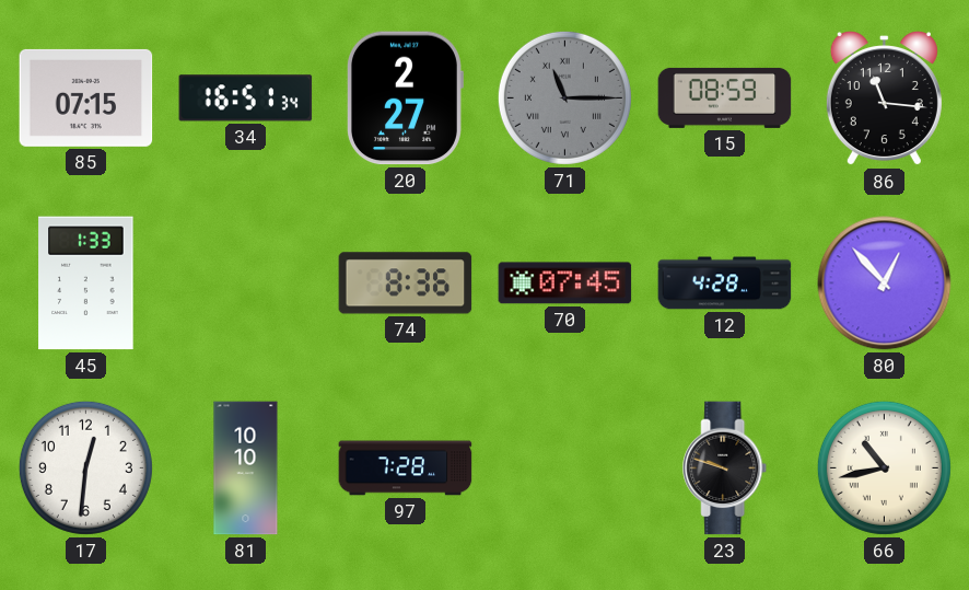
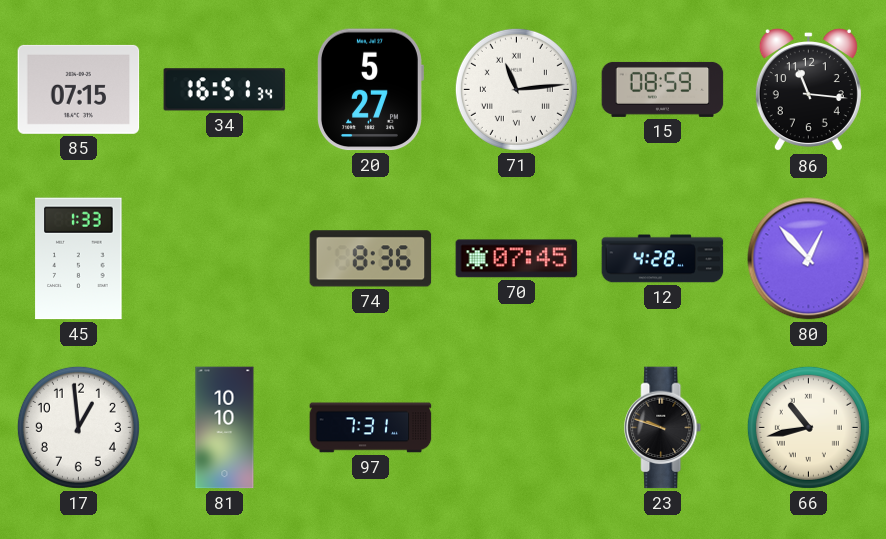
20: 2:27 -> 5:27 (370, 90)
71: 11:15 -> 11:14 (516, 89)
71 dial: grey -> white (516, 89)
17: 12:31 -> 12:59 (78, 427)
97: 7:28 -> 7:31 (371, 428)
